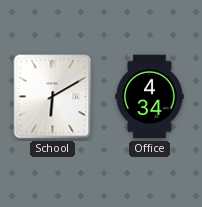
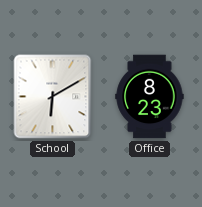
Office: 4:34 -> 8:23 (150, 97)
